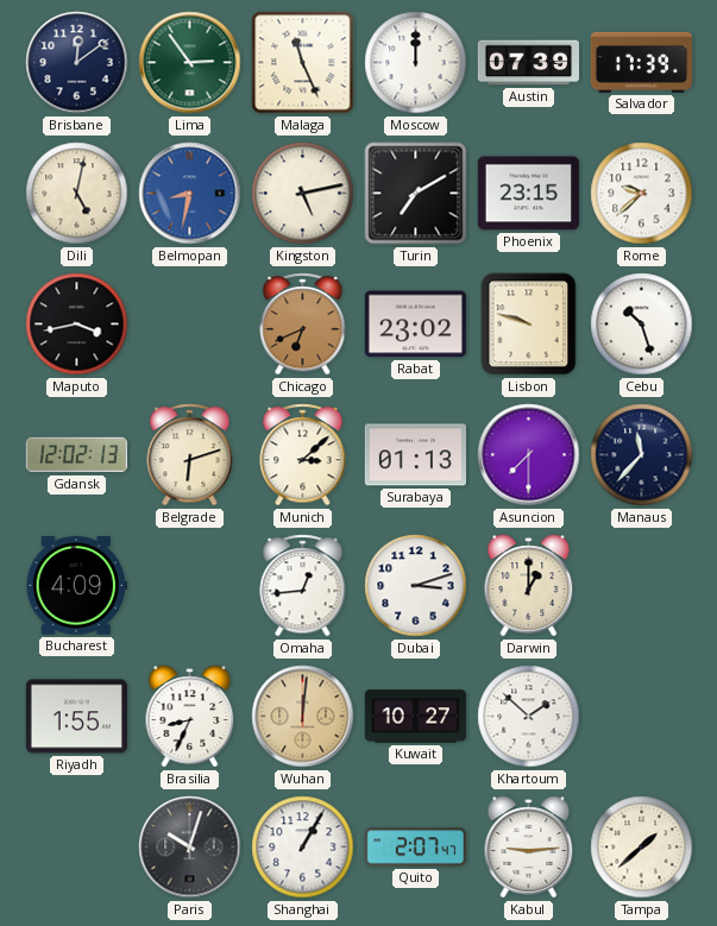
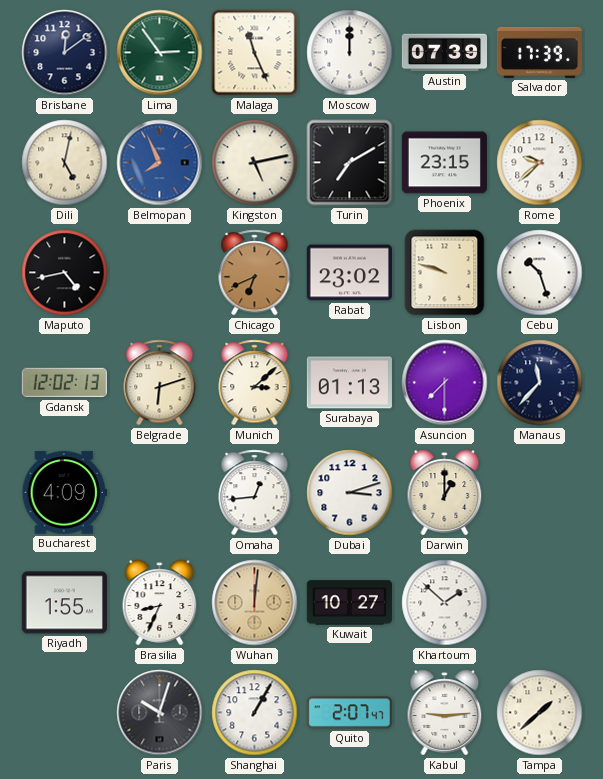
Belmopan: 8:32 -> 7:56 (160, 163)
Maputo: 3:43 -> 4:43 (65, 273)
